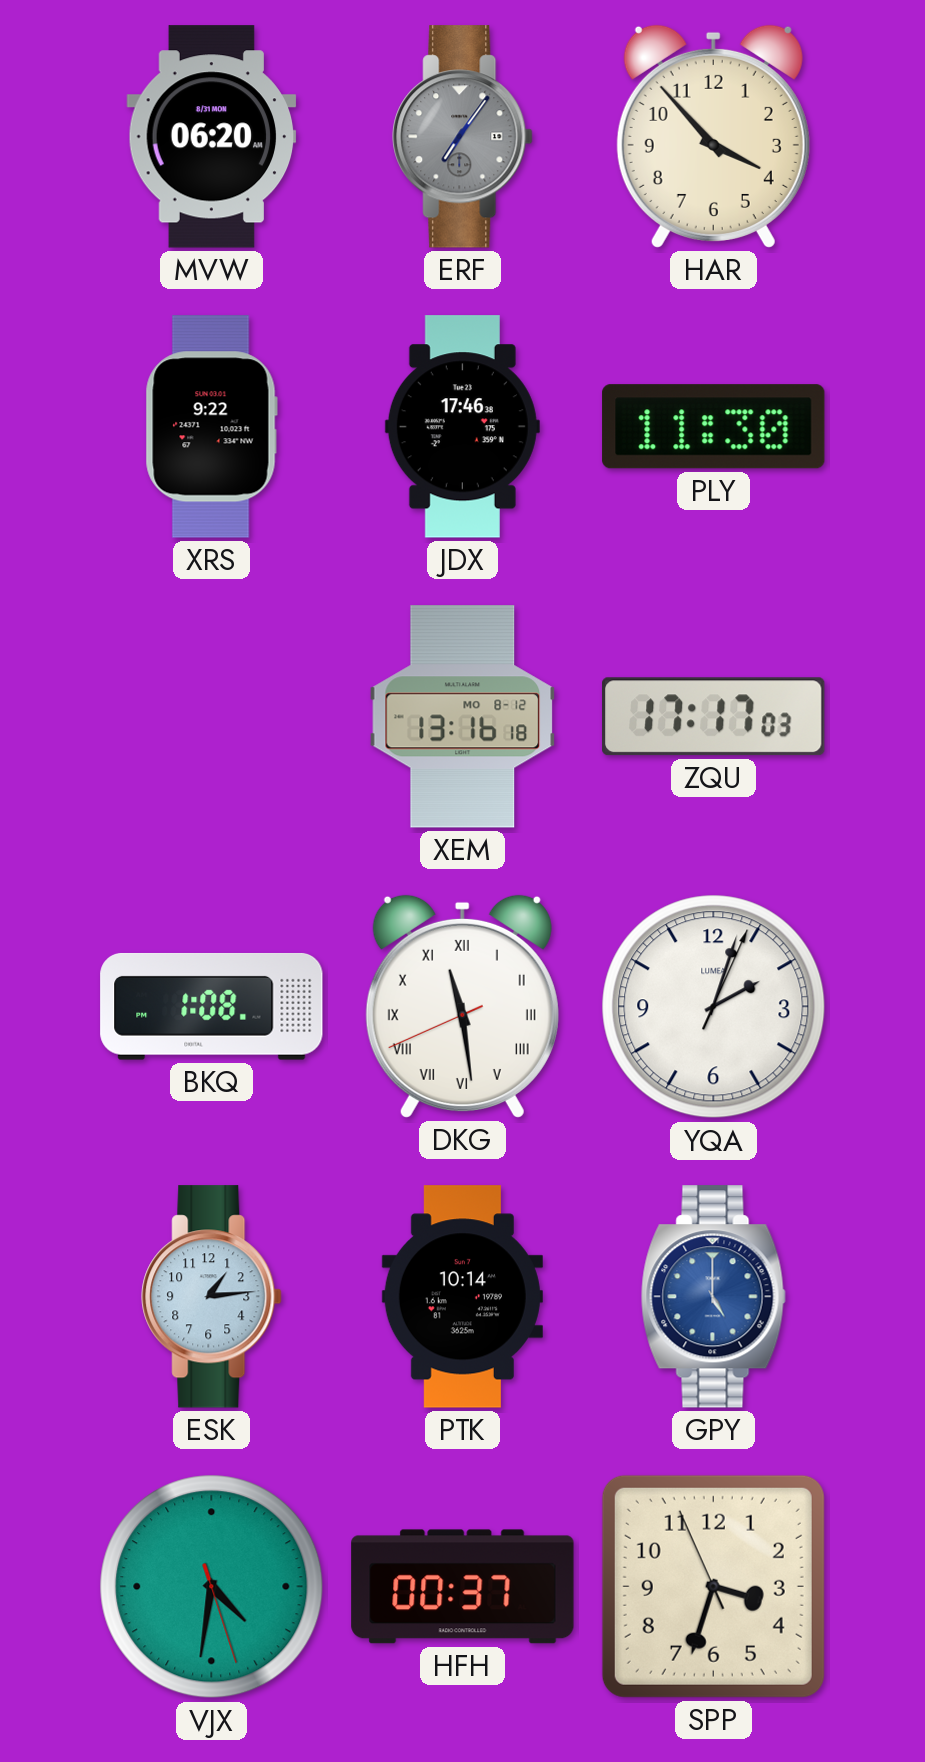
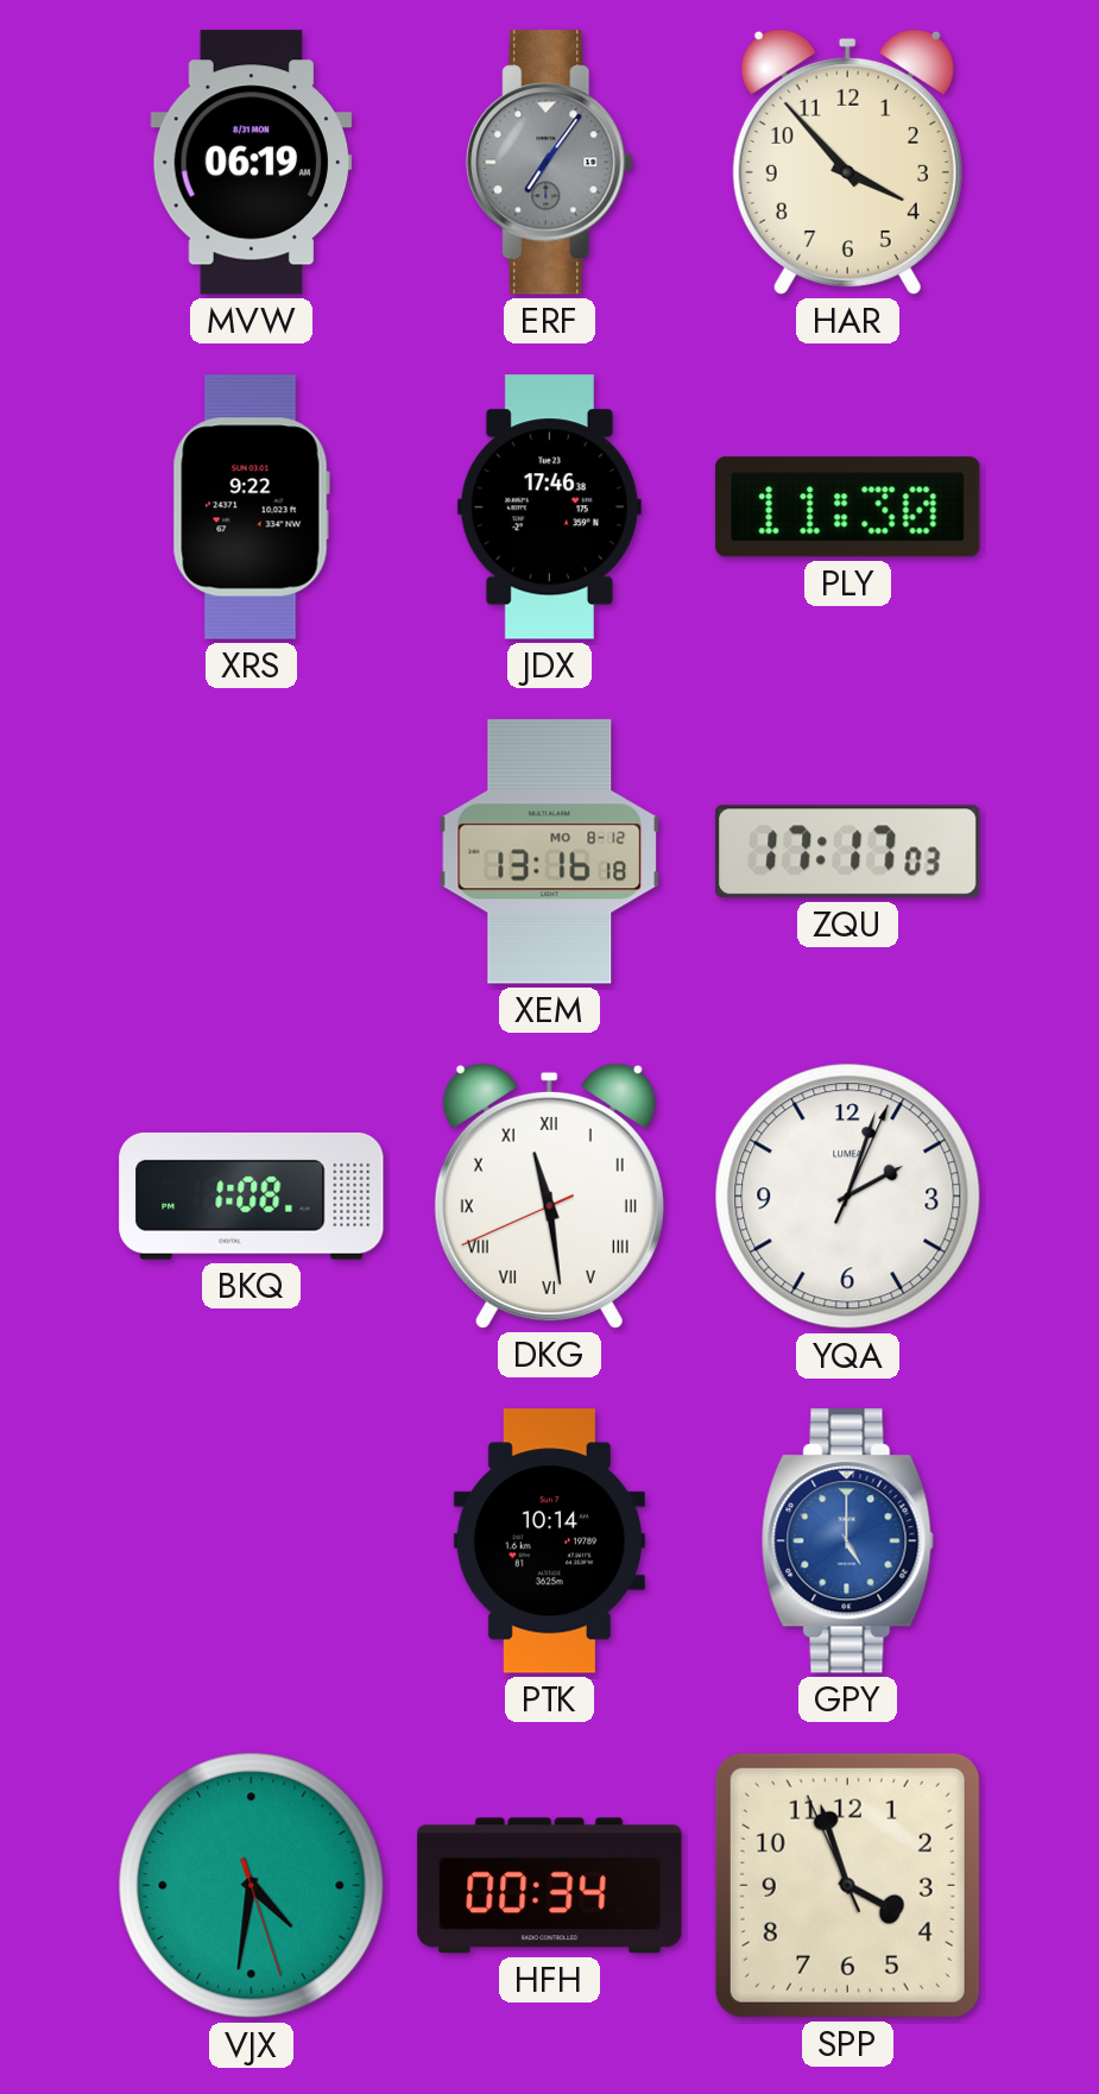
MVW: 06:20 -> 06:19 (252, 163)
ESK: 1:14 -> none (212, 1297)
HFH: 00:37 -> 00:34 (550, 1886)
SPP: 3:32 -> 3:56 (847, 1885)
